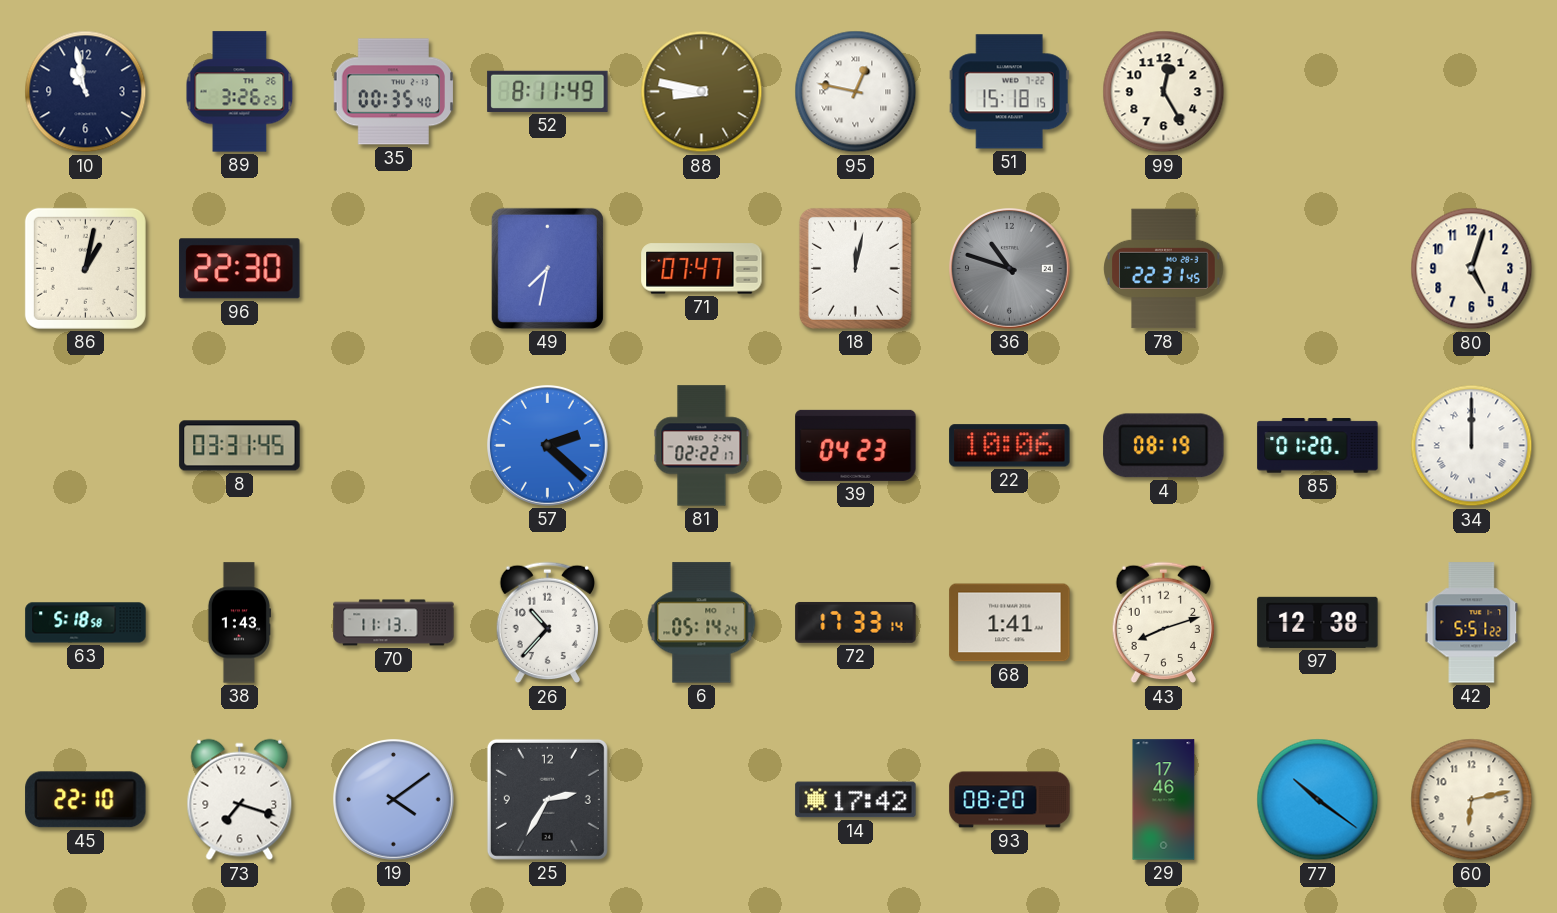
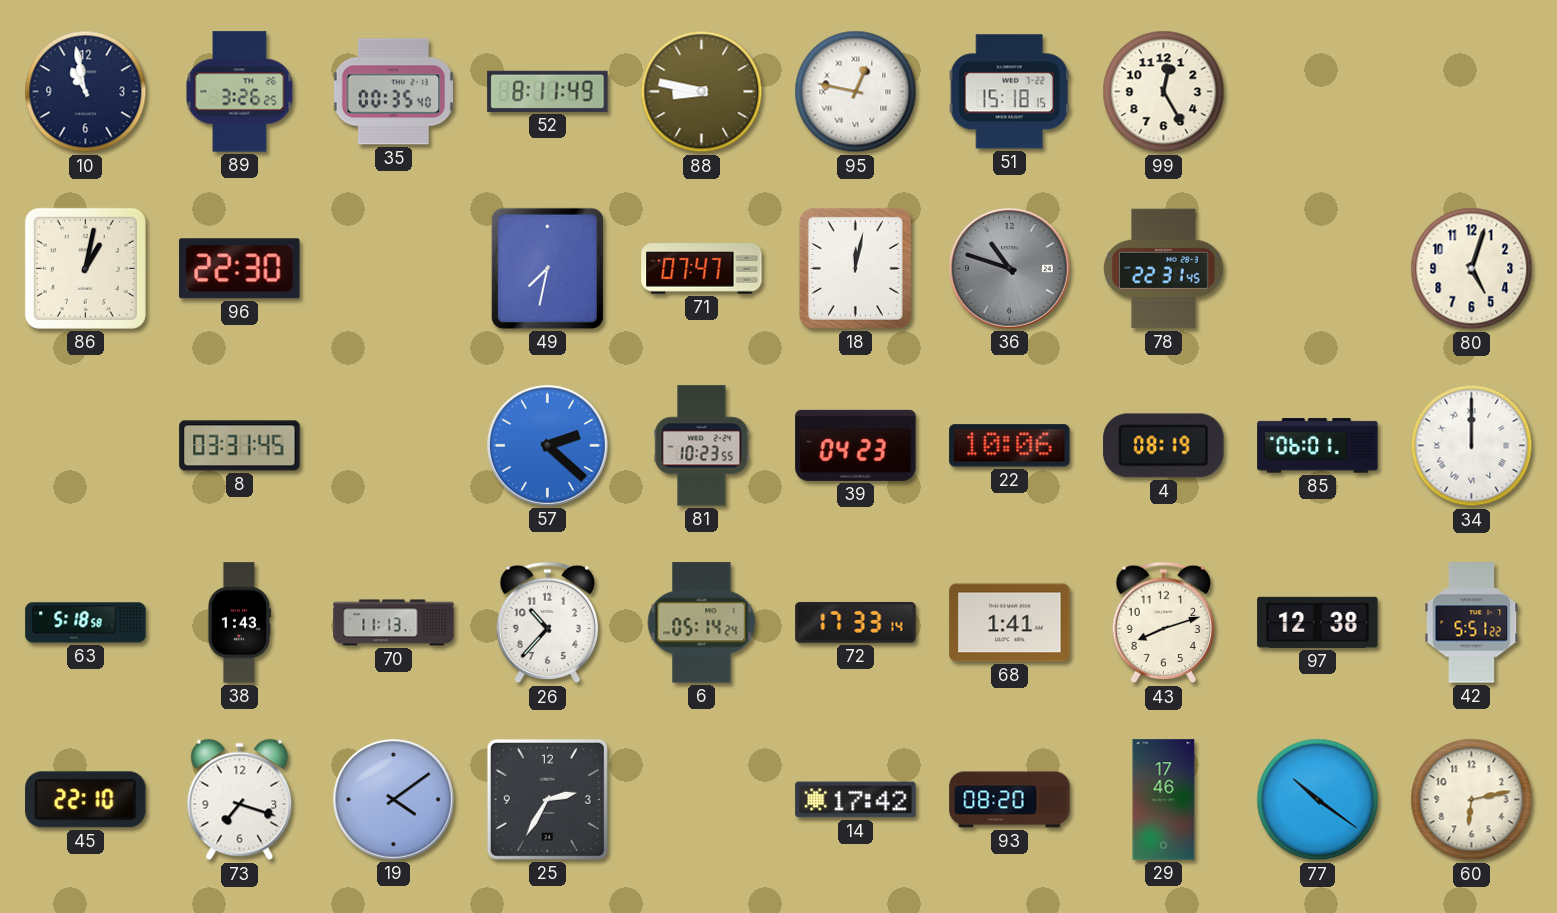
81: 02:22 -> 10:23 (702, 446)
85: 01:20 -> 06:01 (1318, 446)
